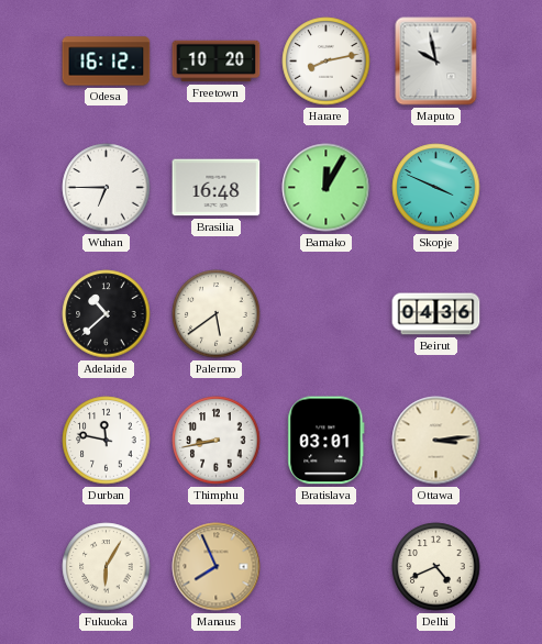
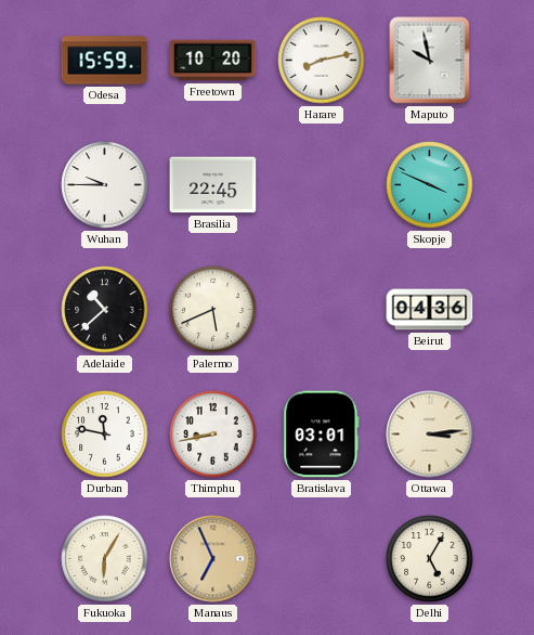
Odesa: 16:12 -> 15:59 (105, 61)
Wuhan: 6:45 -> 9:45 (105, 185)
Brasilia: 16:48 -> 22:45 (213, 185)
Bamako: 12:05 -> none (327, 188)
Palermo: 5:39 -> 5:41 (213, 310)
Manaus: 7:56 -> 6:56 (213, 559)
Delhi: 4:41 -> 5:05 (430, 559)
